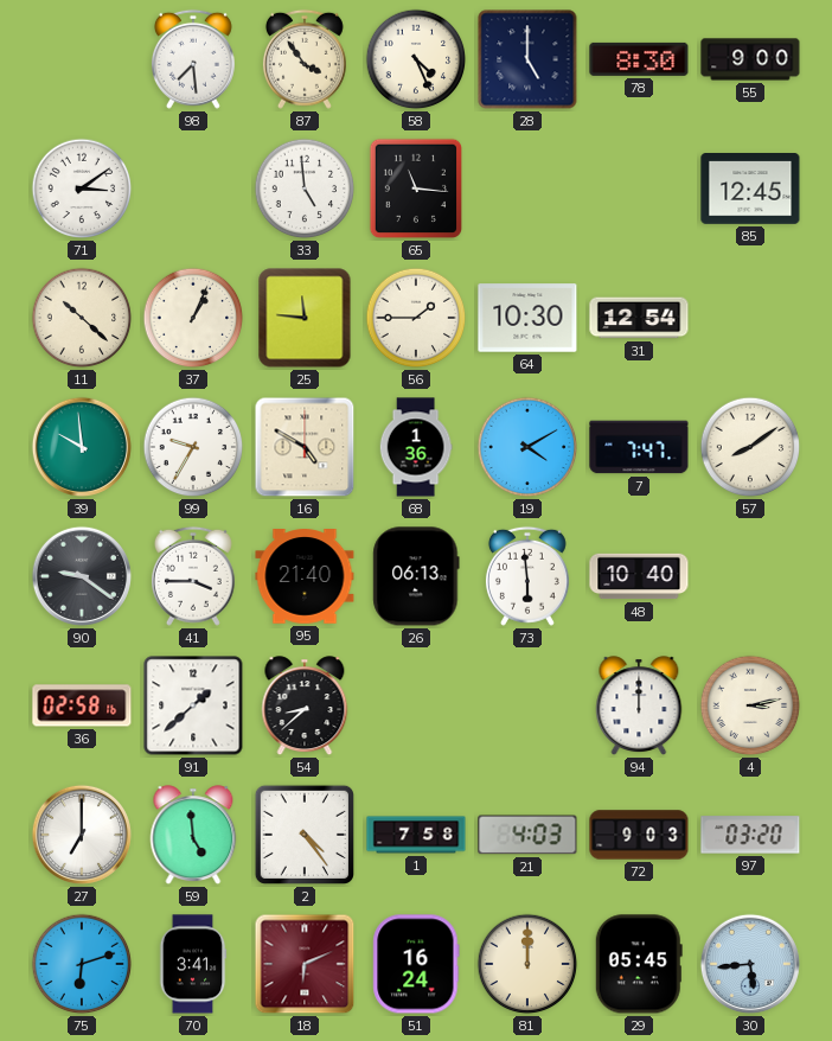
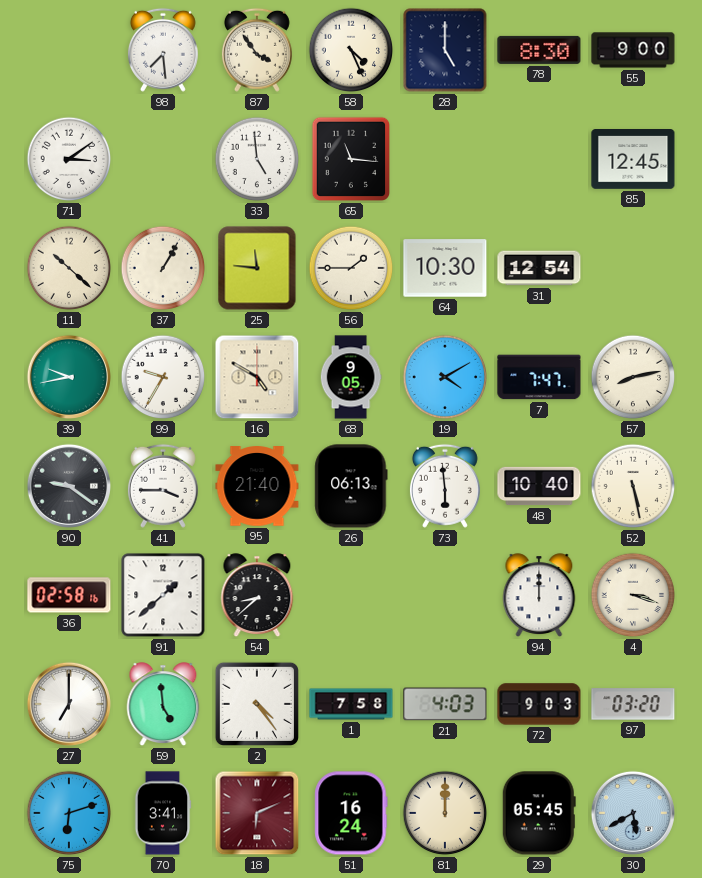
37: 1:04 -> 1:05 (163, 268)
39: 9:59 -> 9:43 (69, 377)
68: 1:36 -> 9:05 (351, 377)
57: 8:09 -> 8:13 (633, 377)
52: none -> 5:28 (633, 486)
4: 3:13 -> 3:18 (633, 595)
30: 5:44 -> 5:40 (633, 813)
